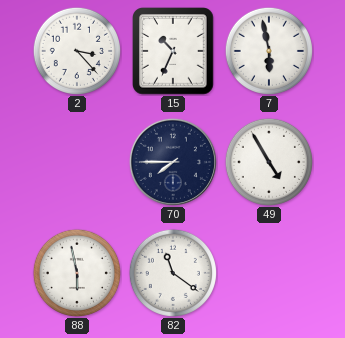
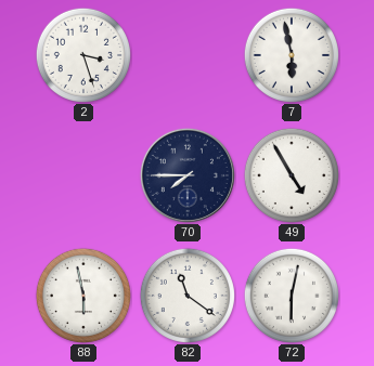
2: 3:23 -> 3:27 (83, 55)
15: 10:34 -> none (174, 51)
72: none -> 6:02 (292, 296)
